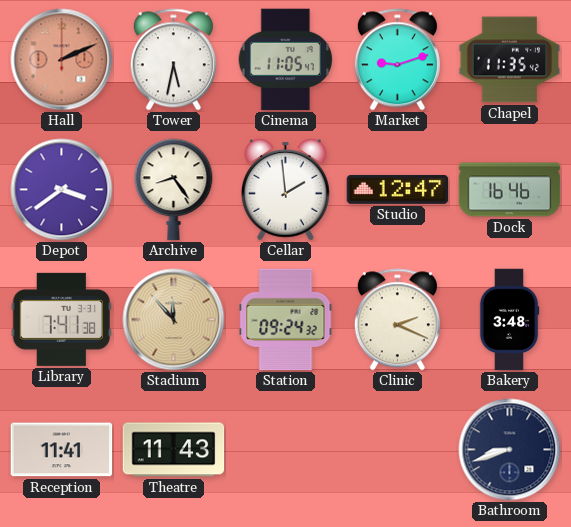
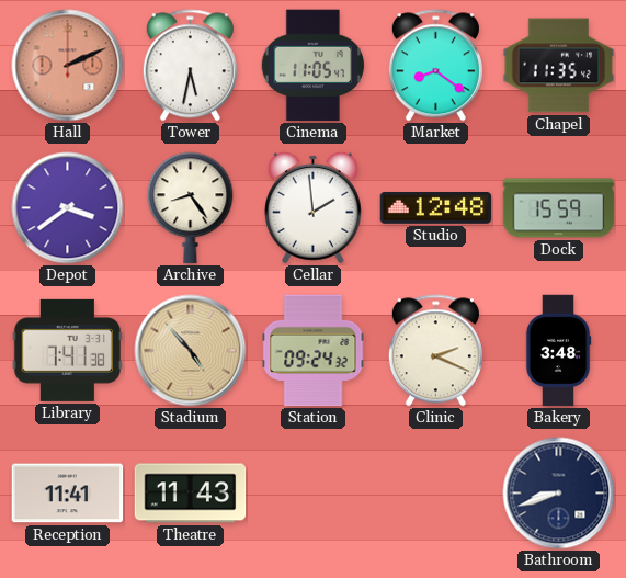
Market: 9:12 -> 8:21 (435, 66)
Studio: 12:47 -> 12:48 (436, 207)
Dock: 16:46 -> 15:59 (559, 208)
Stadium: 11:53 -> 4:53 (191, 351)
